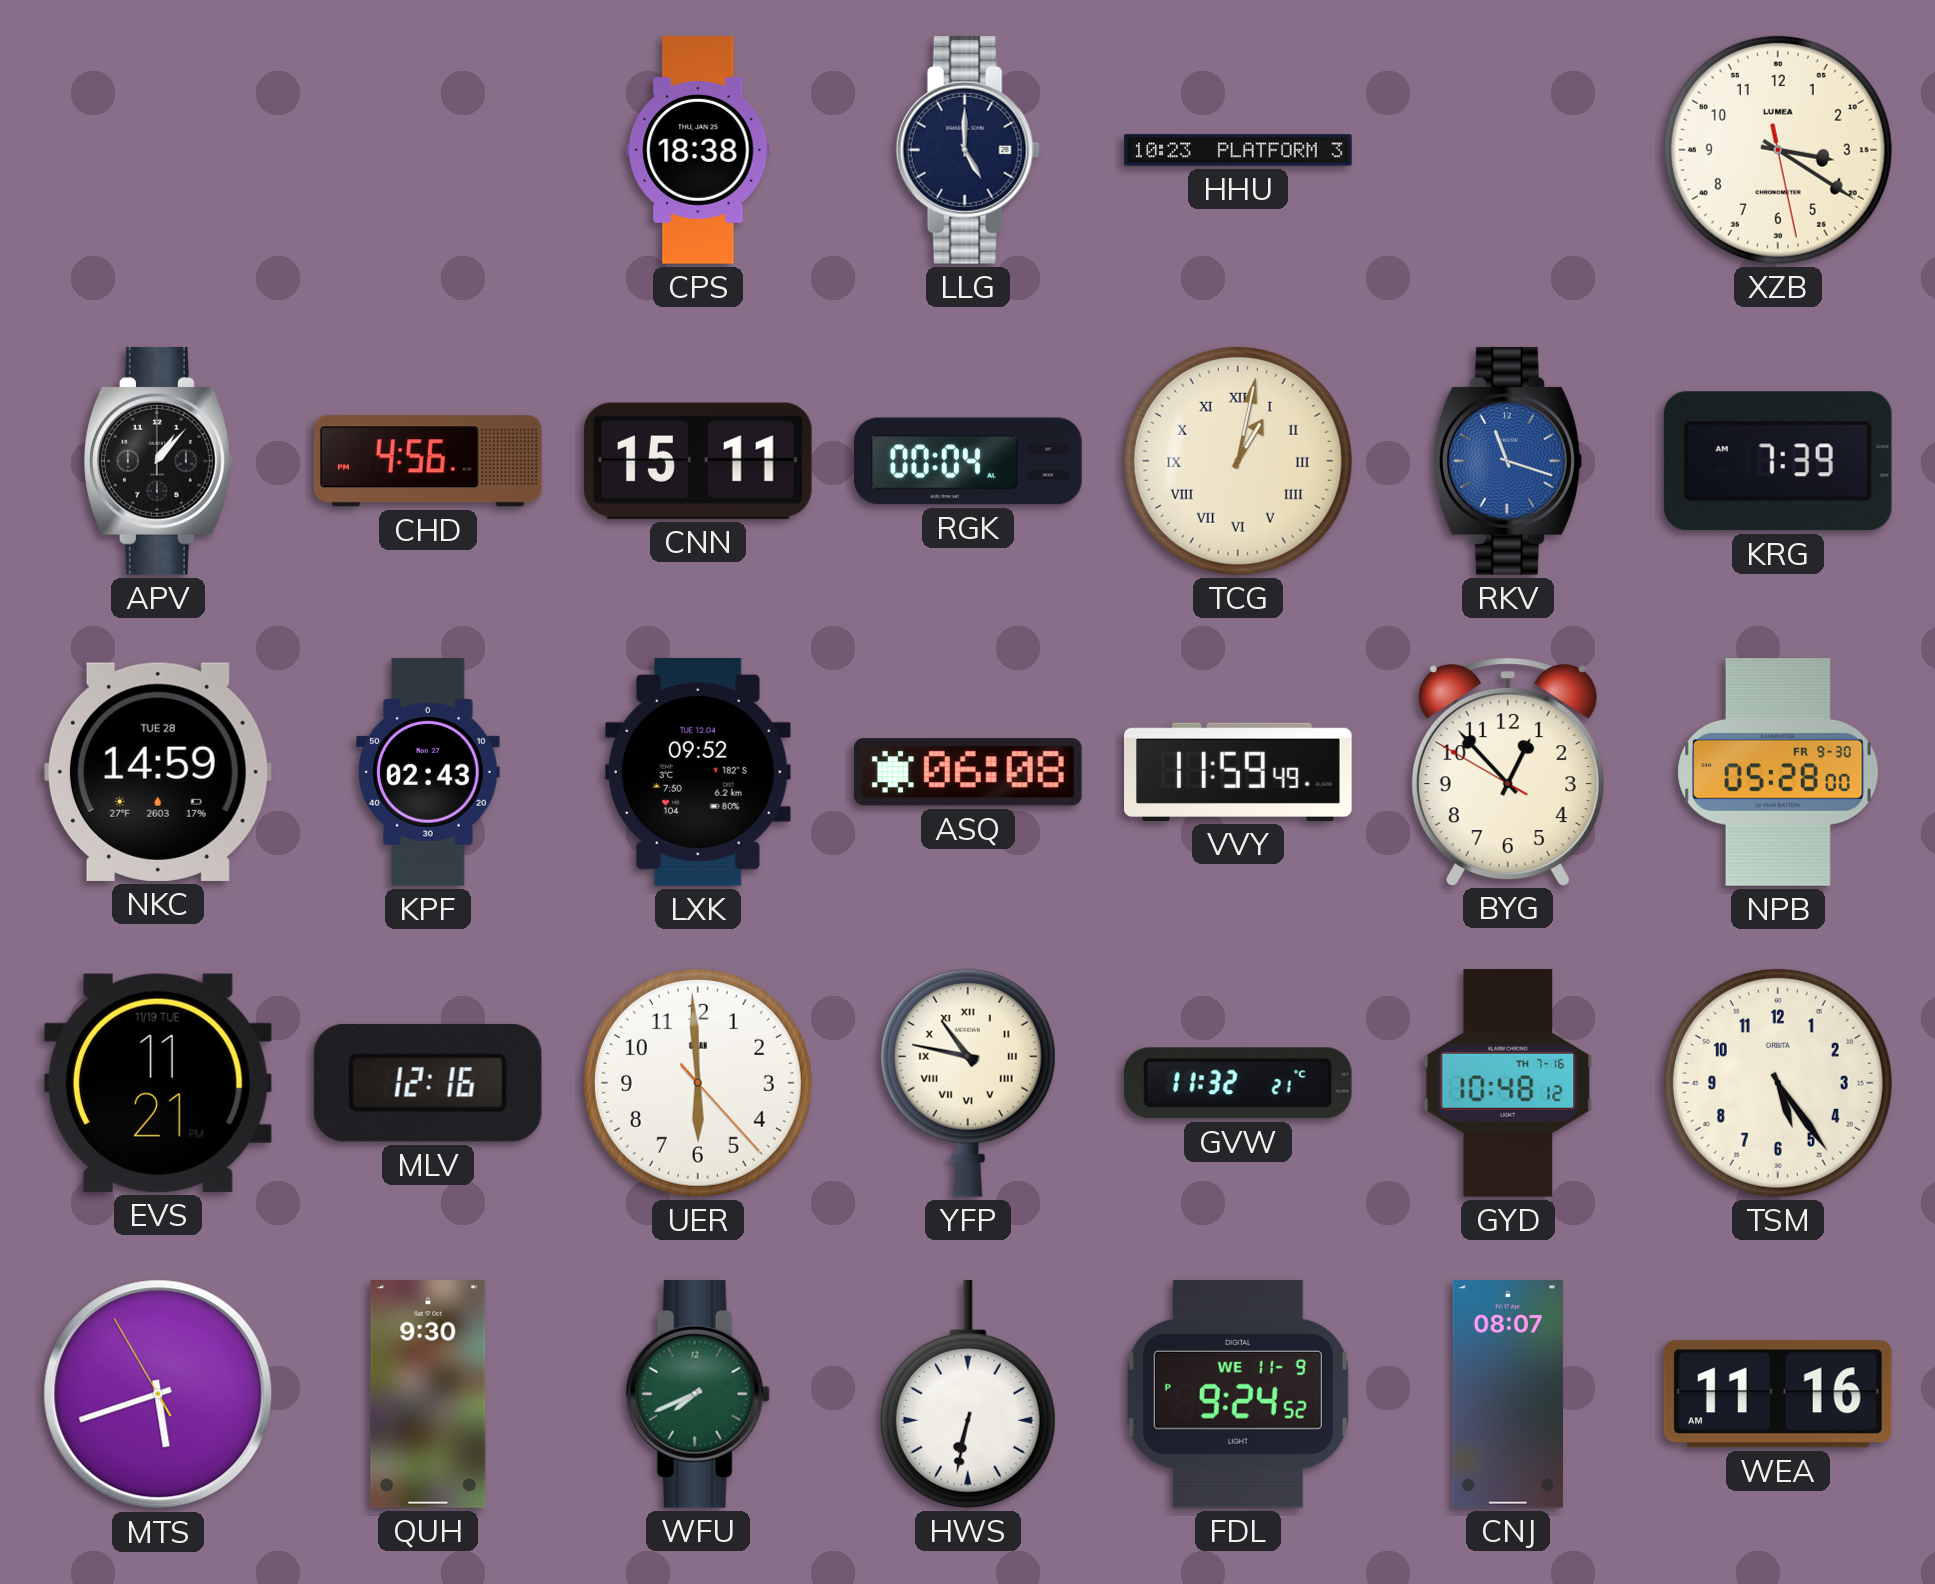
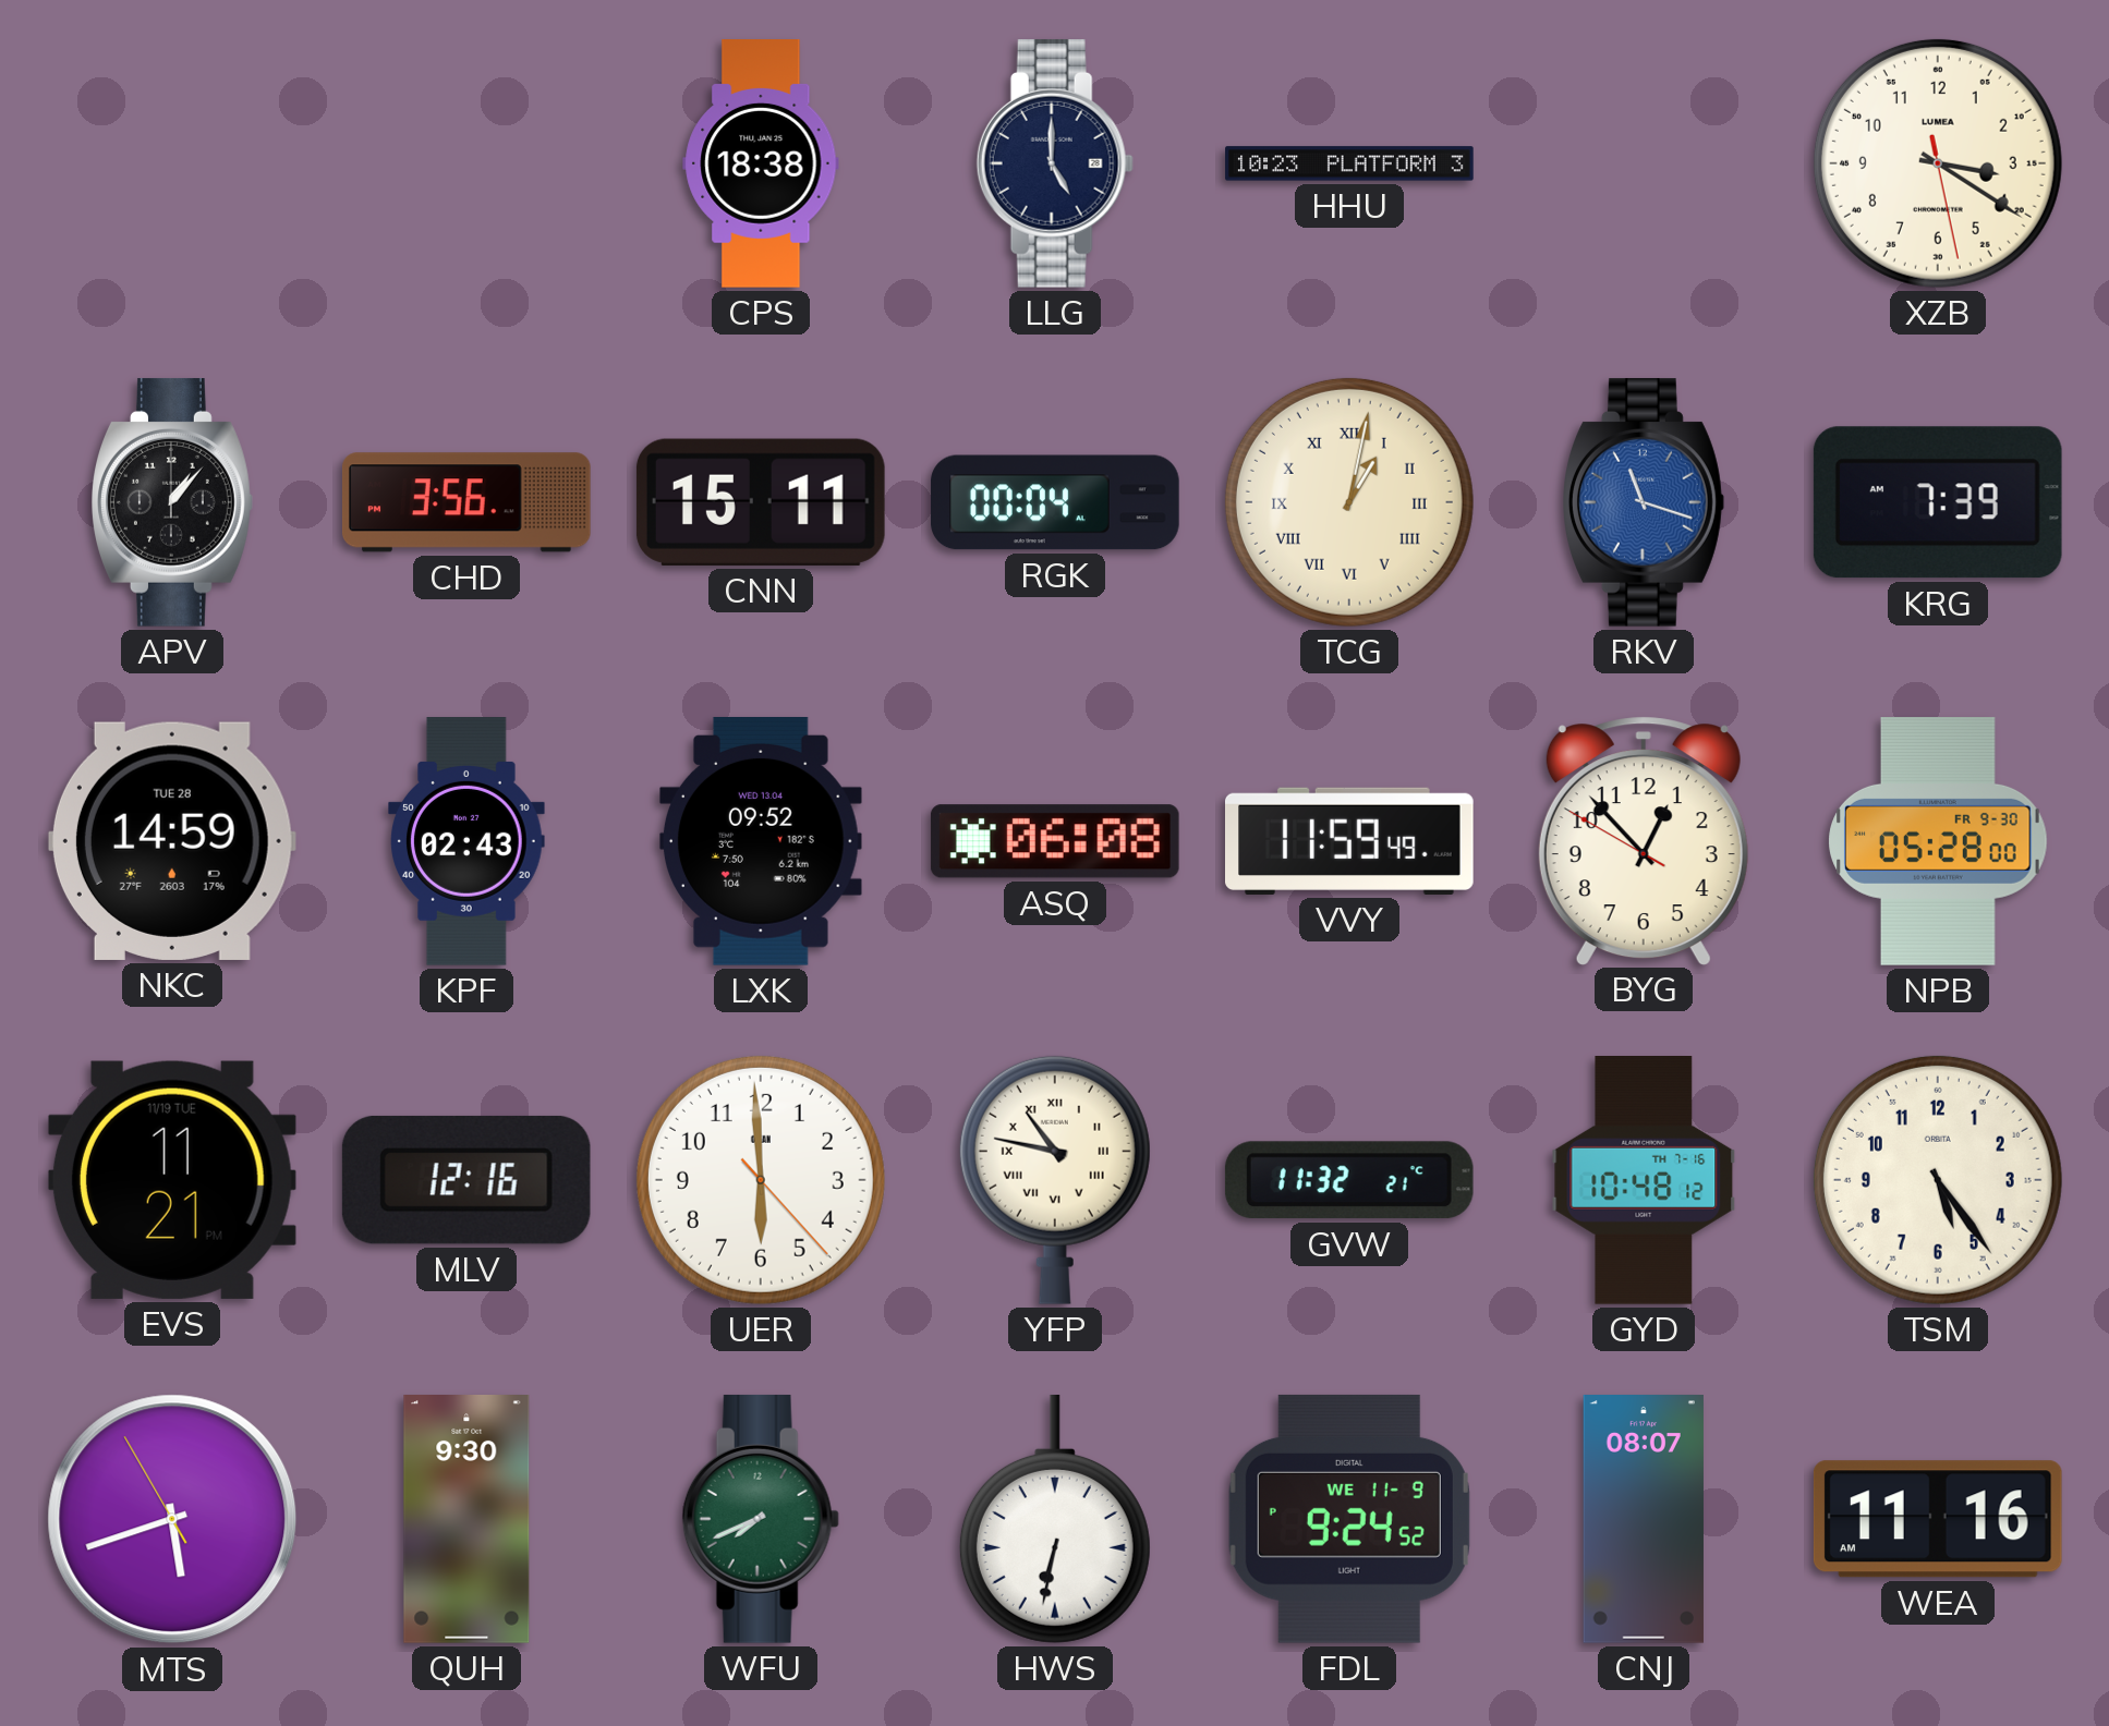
CHD: 4:56 -> 3:56 (466, 502)
LXK date: TUE 12.04 -> WED 13.04 (761, 841)
